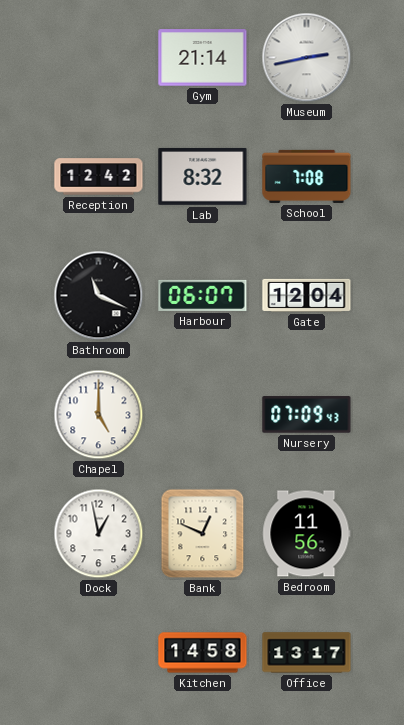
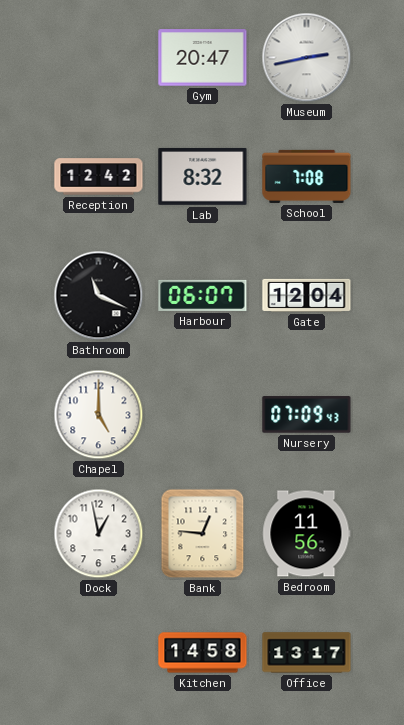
Gym: 21:14 -> 20:47 (203, 58)
Bank: 12:49 -> 12:46 (203, 534)
